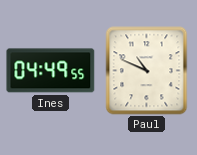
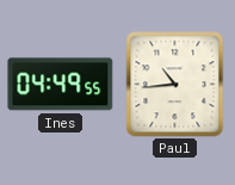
Paul: 10:49 -> 10:44 (175, 85)
